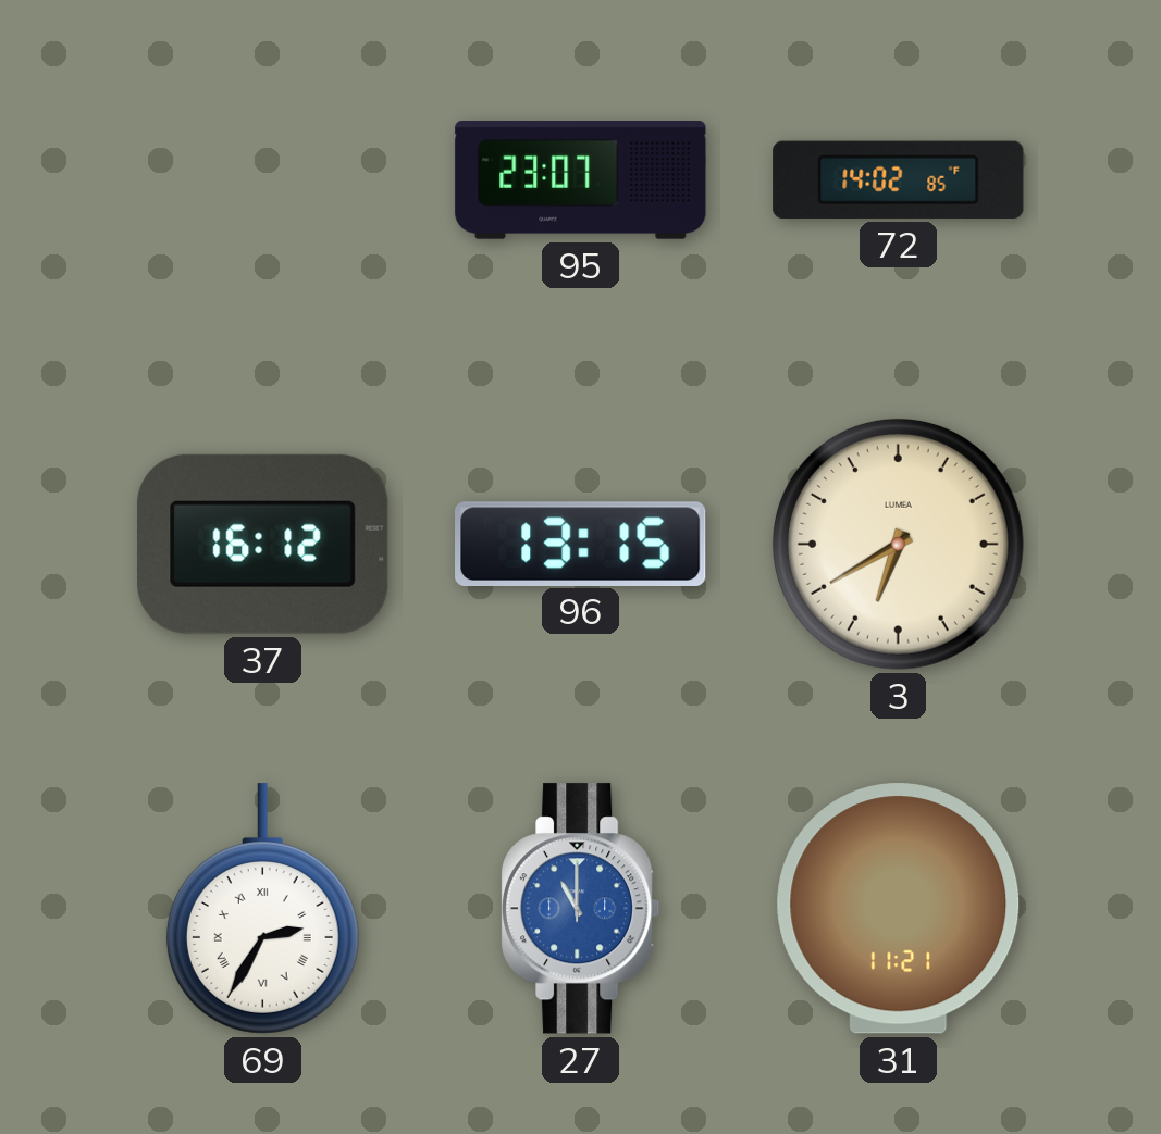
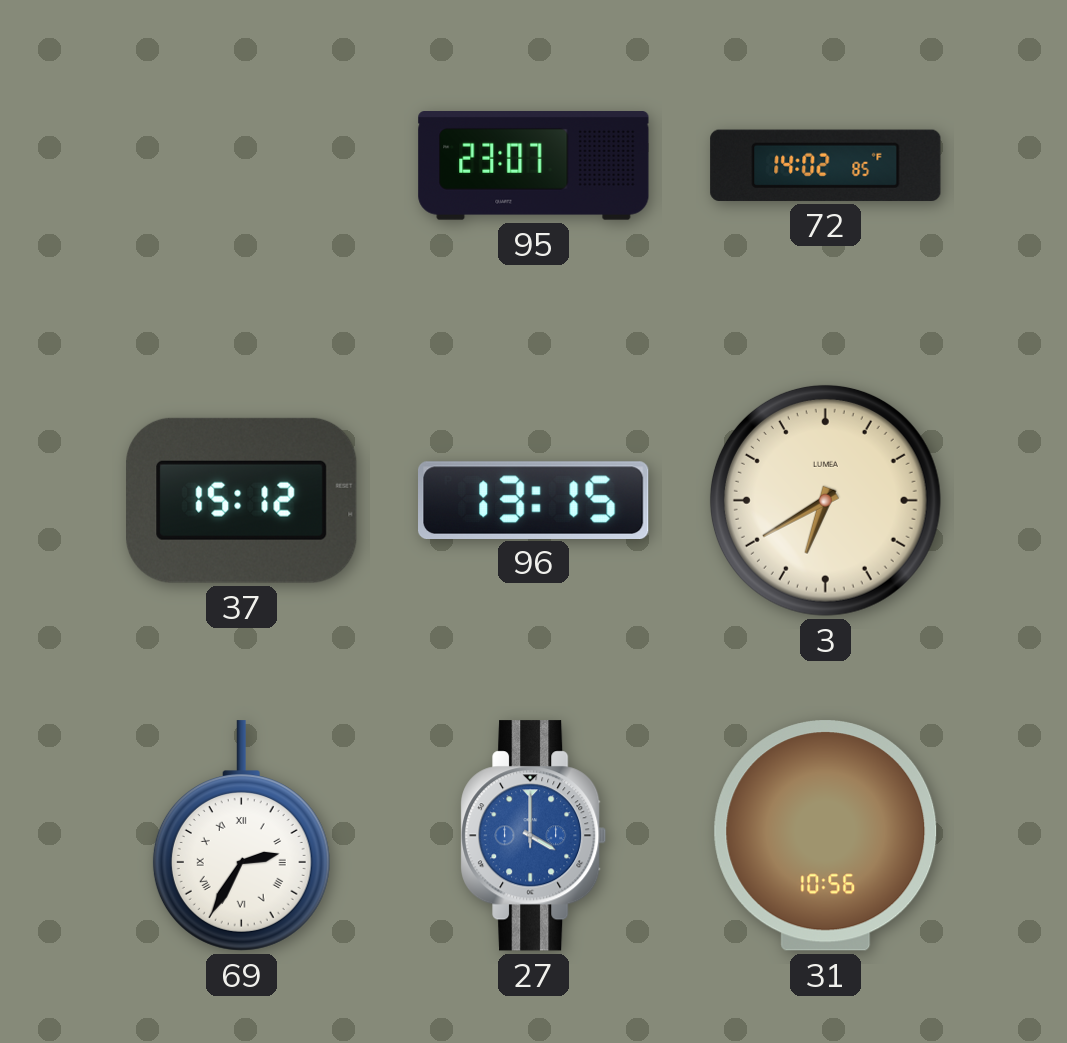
37: 16:12 -> 15:12 (242, 500)
27: 11:00 -> 4:00 (534, 836)
31: 11:21 -> 10:56 (826, 836)
